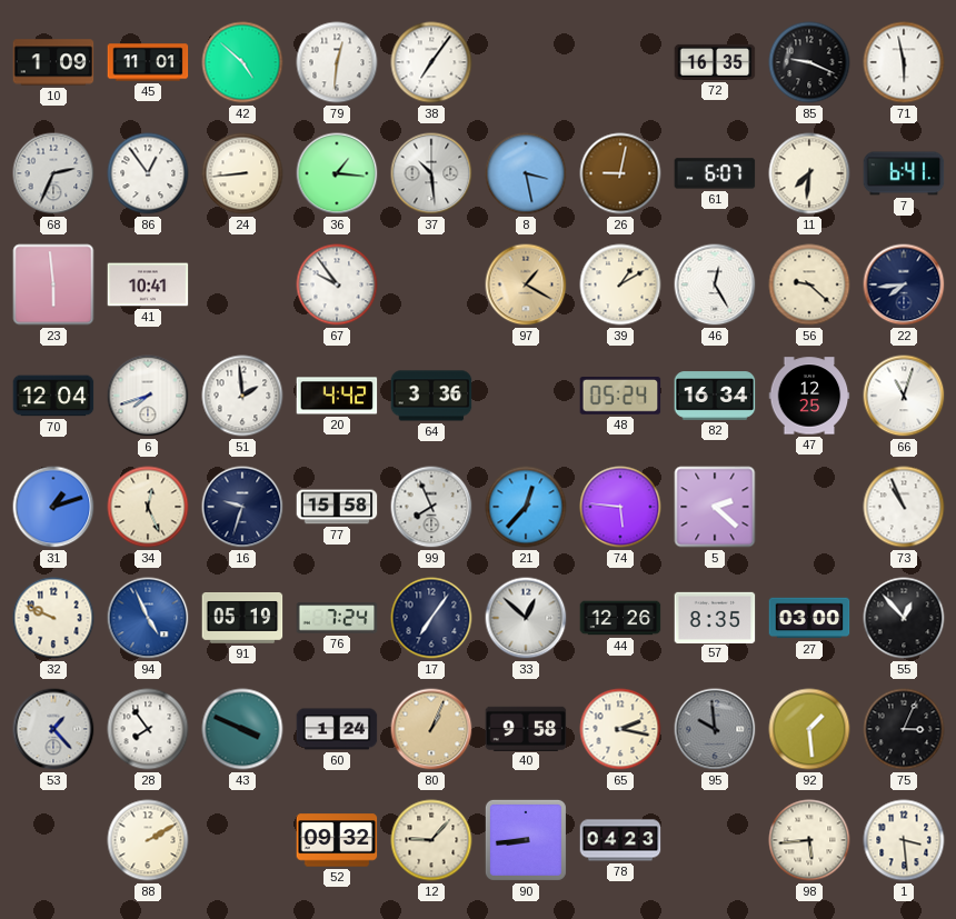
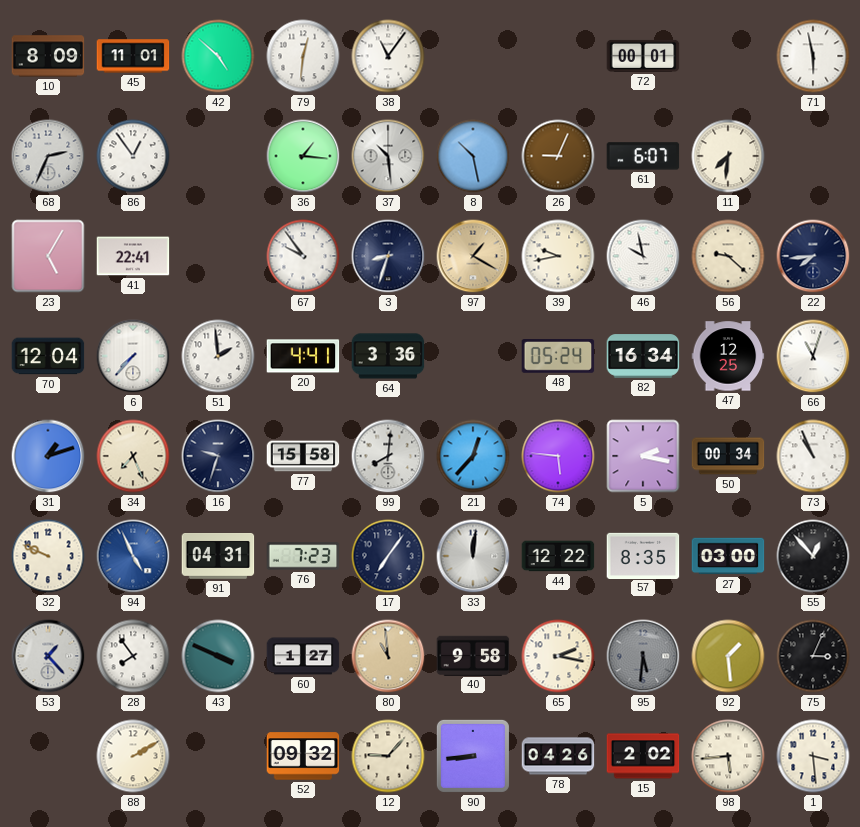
10: 1:09 -> 8:09 (48, 56)
38: 7:06 -> 11:06 (388, 56)
72: 16:35 -> 00:01 (643, 56)
85: 9:19 -> none (809, 62)
24: 8:44 -> none (242, 173)
8: 3:28 -> 10:28 (473, 156)
26: 9:02 -> 9:04 (558, 156)
7: 6:41 -> none (904, 173)
23: 5:59 -> 5:05 (48, 256)
41: 10:41 -> 22:41 (133, 256)
3: none -> 8:33 (388, 256)
39: 1:10 -> 9:43 (558, 256)
46: 12:25 -> 9:58 (643, 256)
6: 7:42 -> 7:37 (133, 356)
20: 4:42 -> 4:41 (303, 356)
34: 12:26 -> 7:26 (133, 456)
99: 7:56 -> 8:01 (388, 456)
5: 2:22 -> 2:17 (643, 456)
50: none -> 00:34 (728, 456)
91: 05:19 -> 04:31 (218, 557)
76: 7:24 -> 7:23 (303, 556)
33: 12:52 -> 12:01 (473, 556)
44: 12:26 -> 12:22 (558, 556)
60: 1:24 -> 1:27 (303, 656)
80: 1:04 -> 10:59 (388, 656)
95: 9:59 -> 5:31 (643, 656)
78: 04:23 -> 04:26 (558, 756)
15: none -> 2:02 (643, 756)
